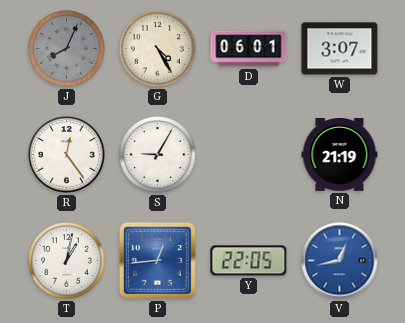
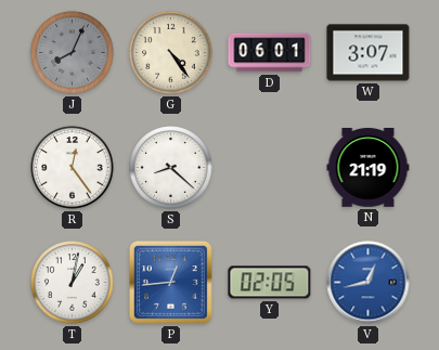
G: 4:25 -> 4:24 (171, 53)
S: 9:05 -> 8:22 (171, 168)
Y: 22:05 -> 02:05 (270, 283)
